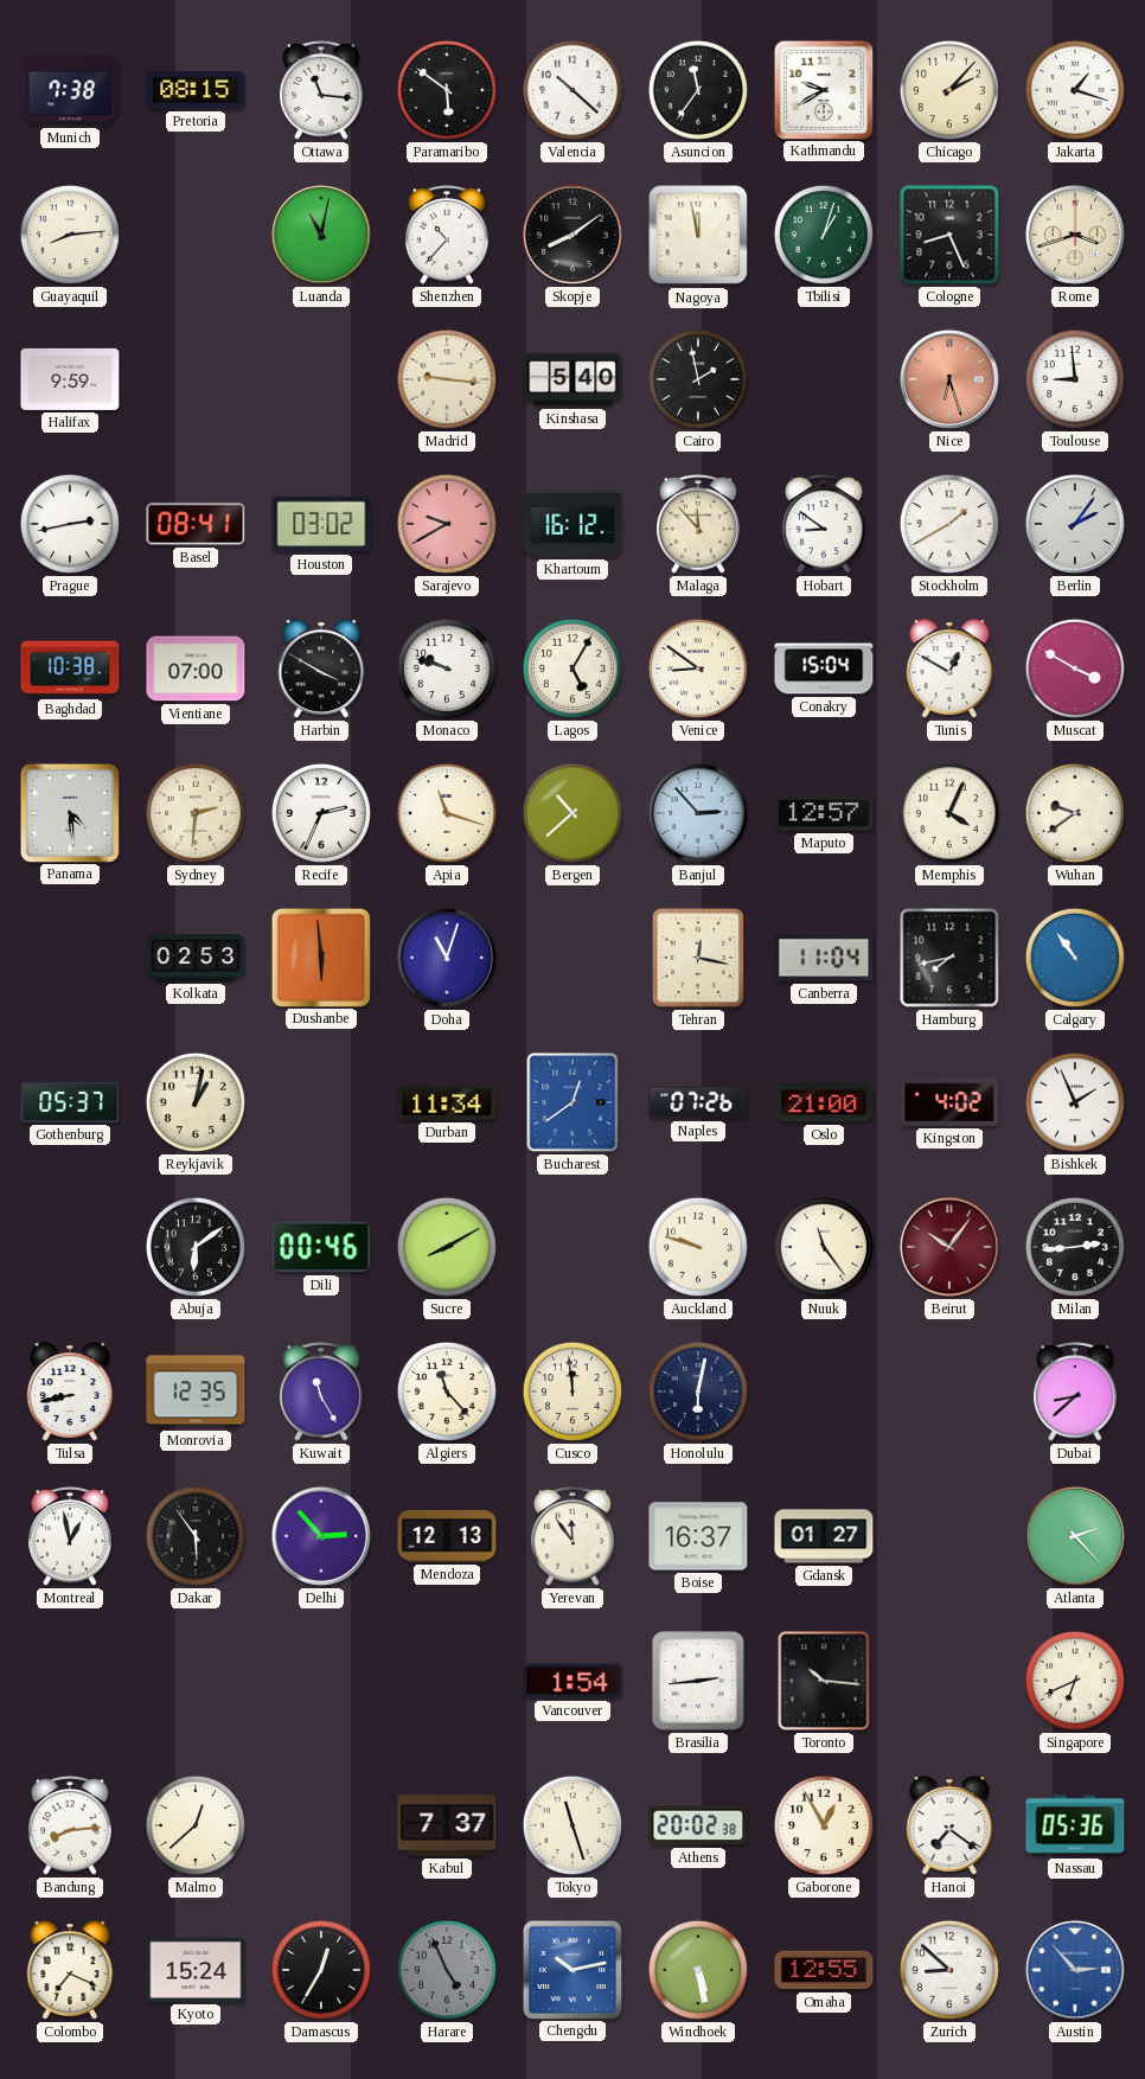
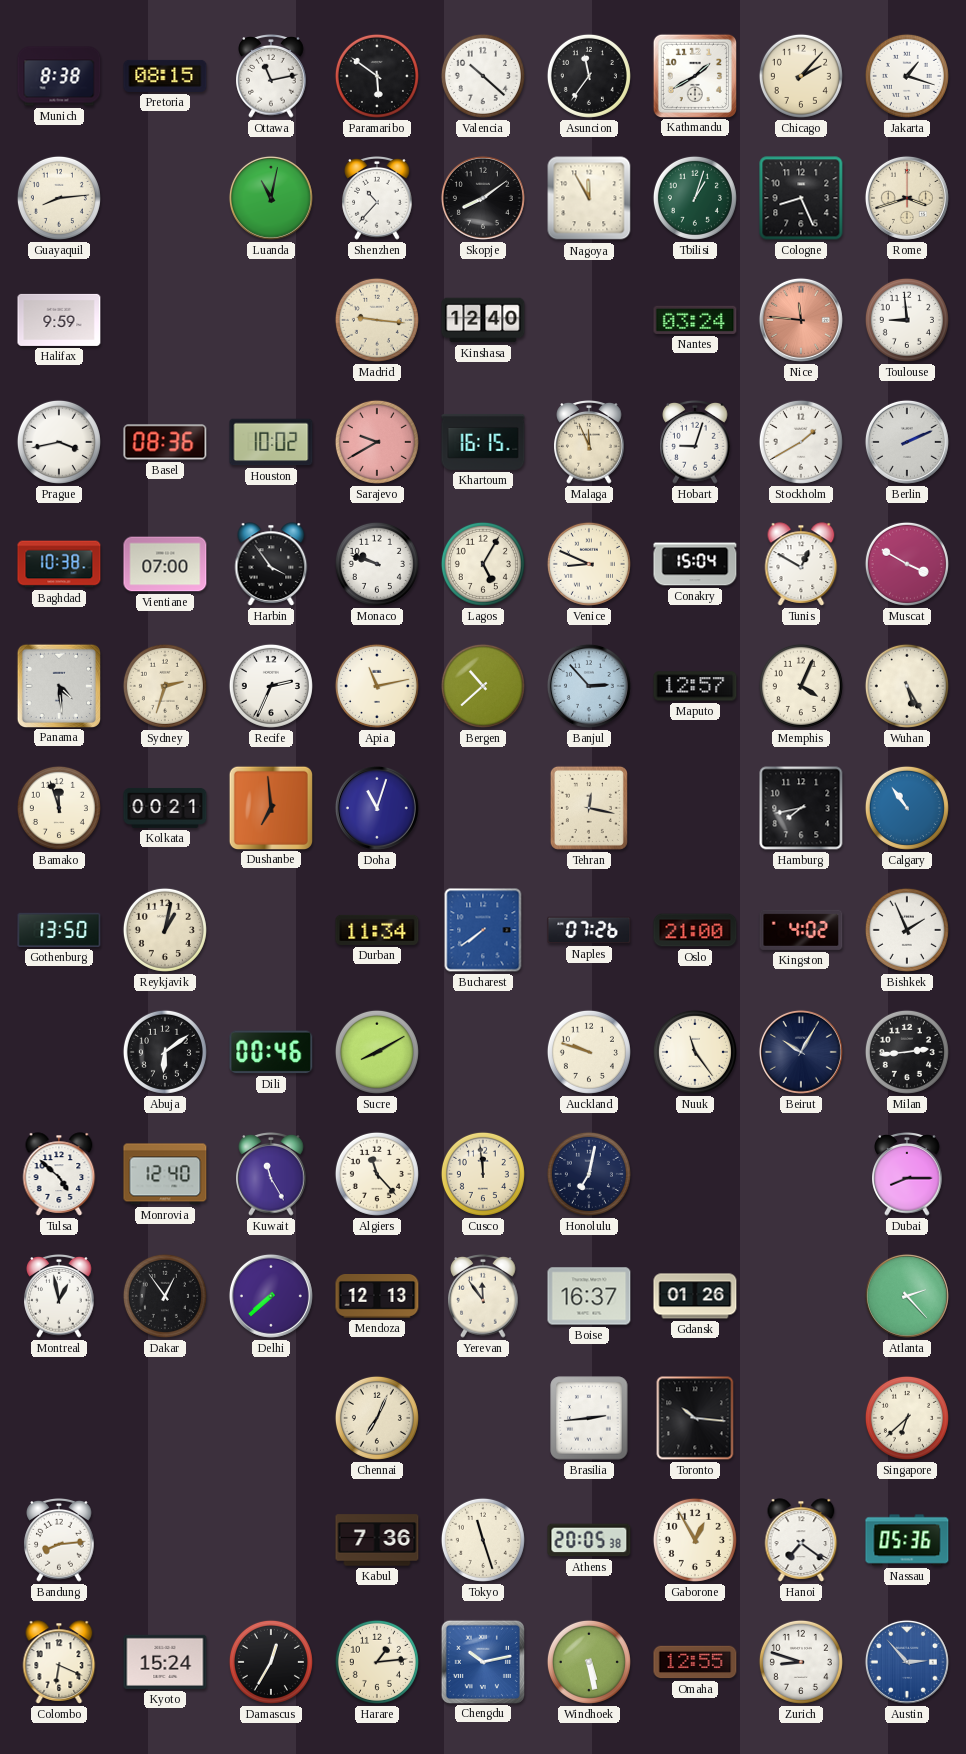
Munich: 7:38 -> 8:38 (59, 76)
Ottawa: 11:16 -> 11:13 (271, 77)
Kathmandu: 9:40 -> 1:40 (694, 75)
Nagoya: 11:58 -> 11:55 (589, 198)
Kinshasa: 5:40 -> 12:40 (483, 320)
Cairo: 1:58 -> none (698, 379)
Nantes: none -> 03:24 (695, 320)
Nice: 6:27 -> 11:46 (801, 320)
Prague: 2:43 -> 3:43 (59, 442)
Basel: 08:41 -> 08:36 (165, 442)
Houston: 03:02 -> 10:02 (271, 442)
Khartoum: 16:12 -> 16:15 (483, 442)
Malaga: 11:53 -> 11:56 (589, 443)
Hobart: 8:51 -> 9:03 (695, 443)
Berlin: 2:06 -> 2:11 (907, 442)
Harbin: 3:50 -> 3:54 (271, 564)
Venice: 8:51 -> 8:49 (589, 564)
Sydney: 2:31 -> 2:33 (165, 686)
Apia: 11:18 -> 11:13 (377, 686)
Wuhan: 9:39 -> 5:25 (907, 686)
Bamako: none -> 11:57 (59, 808)
Kolkata: 02:53 -> 00:21 (165, 808)
Dushanbe: 5:59 -> 6:59 (270, 807)
Canberra: 11:04 -> none (824, 958)
Gothenburg: 05:37 -> 13:50 (59, 930)
Bucharest: 12:39 -> 7:39 (483, 930)
Beirut: 10:06 -> 10:05 (801, 1052)
Beirut dial: burgundy -> navy (801, 1052)
Tulsa: 8:43 -> 4:52 (59, 1174)
Monrovia: 12:35 -> 12:40 (165, 1174)
Honolulu: 6:02 -> 7:02 (589, 1174)
Dubai: 8:38 -> 8:15 (907, 1175)
Dakar: 5:54 -> 12:54 (165, 1296)
Delhi: 2:53 -> 7:38 (271, 1296)
Gdansk: 01:27 -> 01:26 (695, 1296)
Chennai: none -> 7:04 (377, 1418)
Vancouver: 1:54 -> none (572, 1681)
Singapore: 6:41 -> 6:38 (907, 1418)
Malmo: 12:38 -> none (196, 1825)
Kabul: 7:37 -> 7:36 (377, 1540)
Athens: 20:02 -> 20:05 (589, 1540)
Colombo: 7:19 -> 6:19 (59, 1662)
Harare: 4:56 -> 1:14 (377, 1662)
Harare dial: grey -> cream (377, 1662)
Zurich: 8:52 -> 8:48 (801, 1662)
